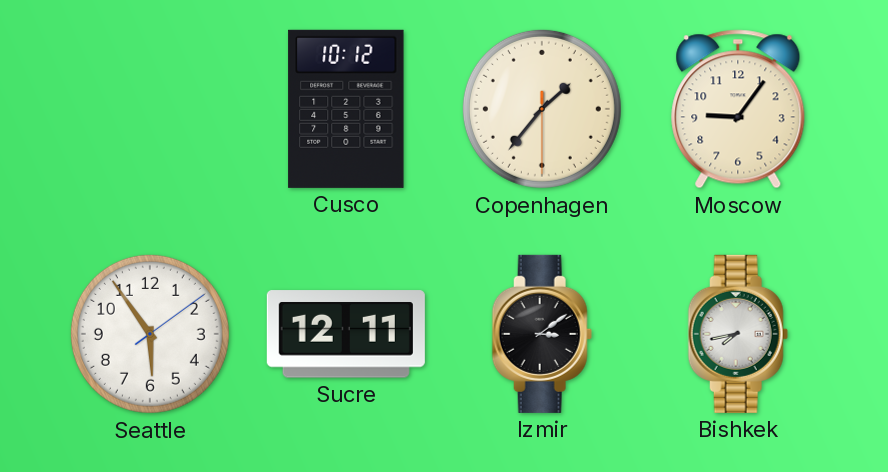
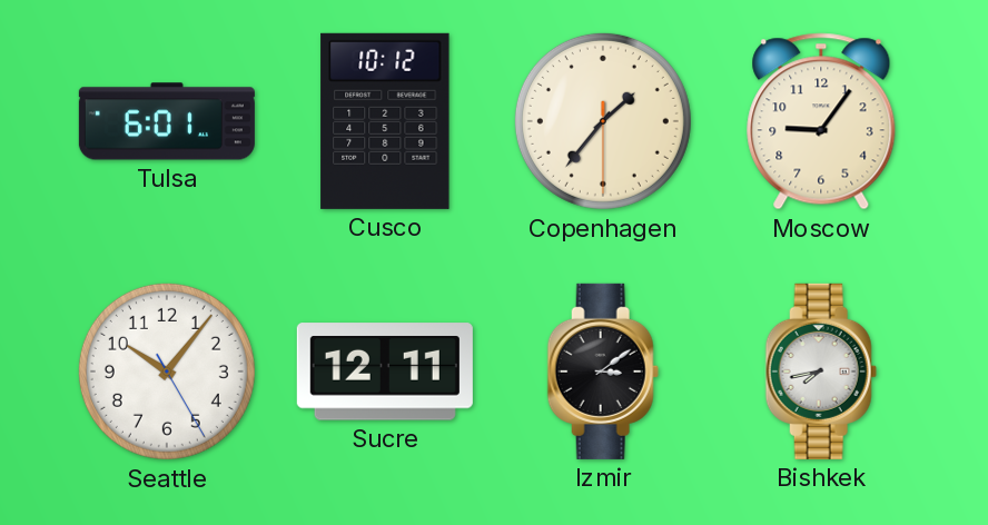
Tulsa: none -> 6:01 (167, 121)
Seattle: 5:54 -> 10:06 (167, 372)
